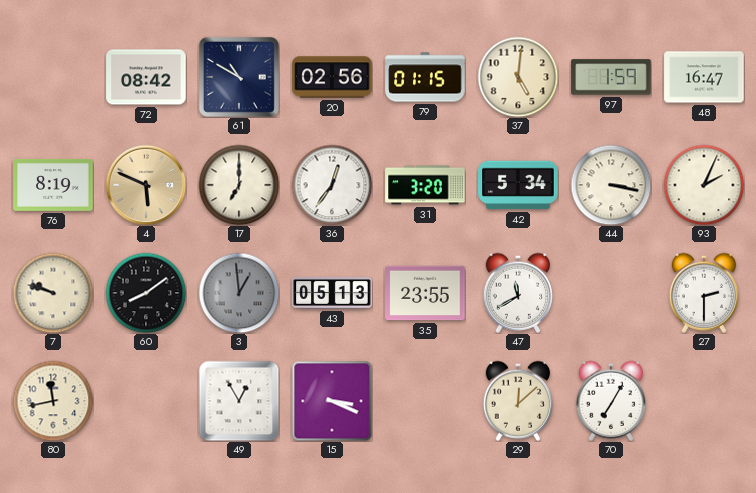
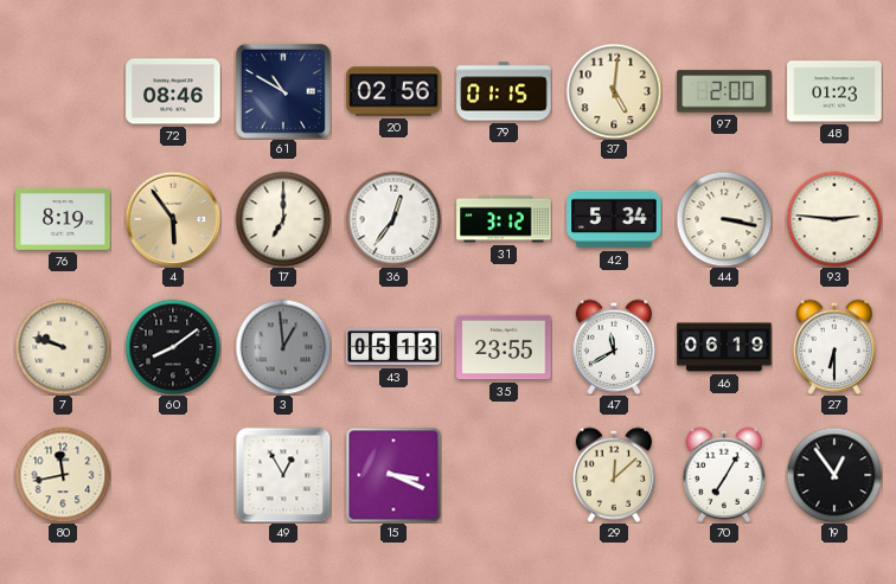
72: 08:42 -> 08:46 (173, 91)
97: 1:59 -> 2:00 (724, 91)
48: 16:47 -> 01:23 (834, 91)
4: 5:49 -> 5:54 (173, 219)
31: 3:20 -> 3:12 (504, 219)
93: 2:04 -> 2:46 (834, 219)
46: none -> 06:19 (724, 347)
27: 2:30 -> 6:30 (833, 347)
19: none -> 12:54 (834, 475)
